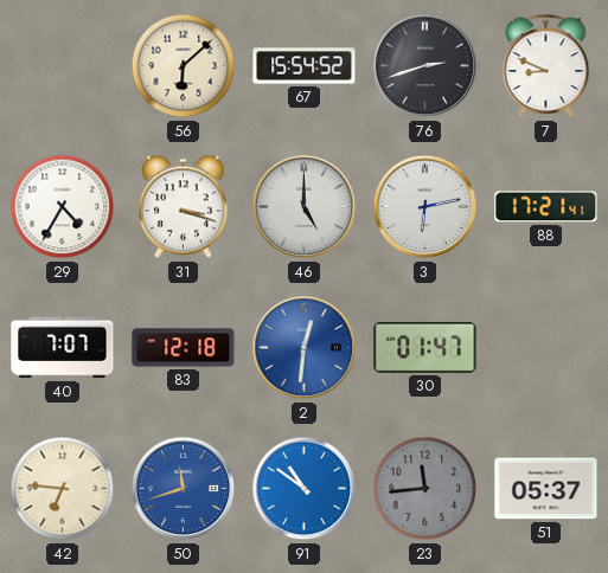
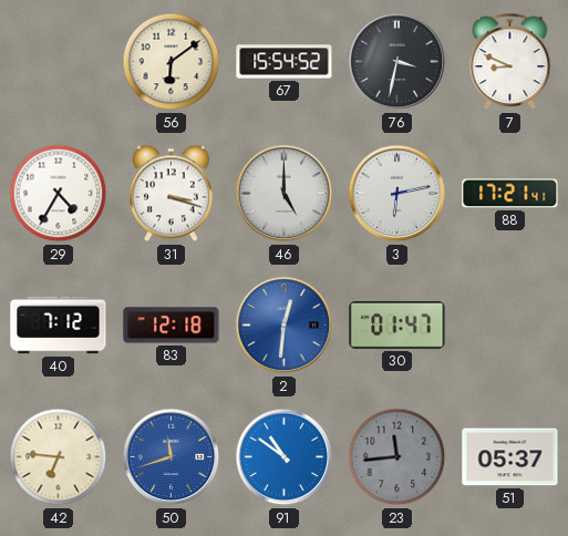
56: 6:08 -> 6:09 (172, 62)
76: 2:42 -> 3:32 (397, 62)
40: 7:07 -> 7:12 (59, 326)
